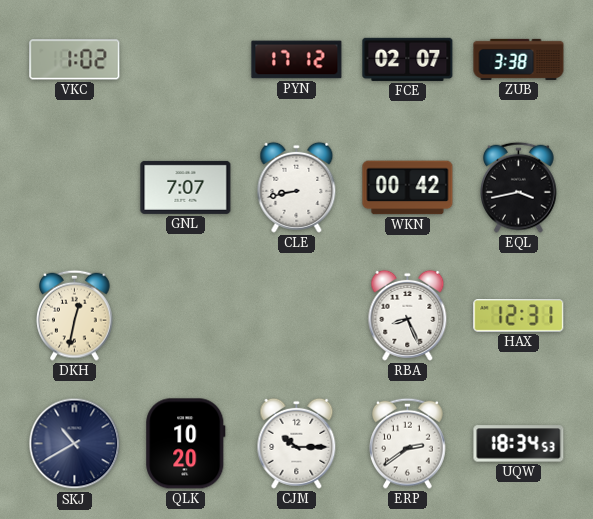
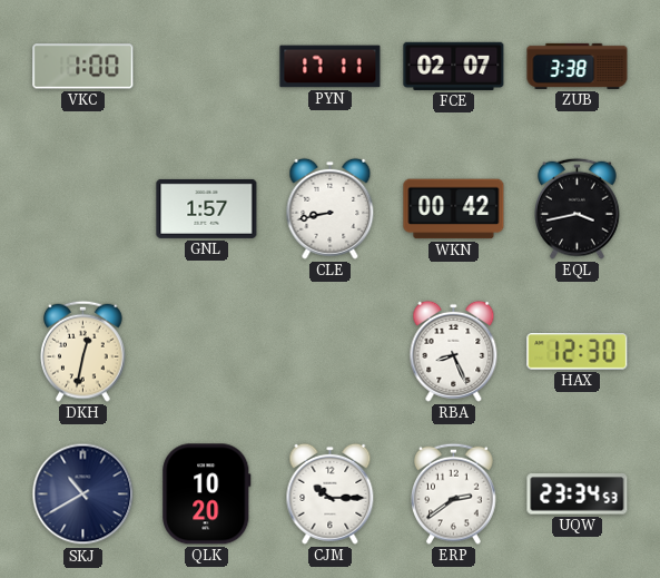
VKC: 1:02 -> 1:00 (83, 67)
PYN: 17:12 -> 17:11 (331, 67)
GNL: 7:07 -> 1:57 (207, 208)
HAX: 12:31 -> 12:30 (578, 352)
UQW: 18:34 -> 23:34 (578, 494)
